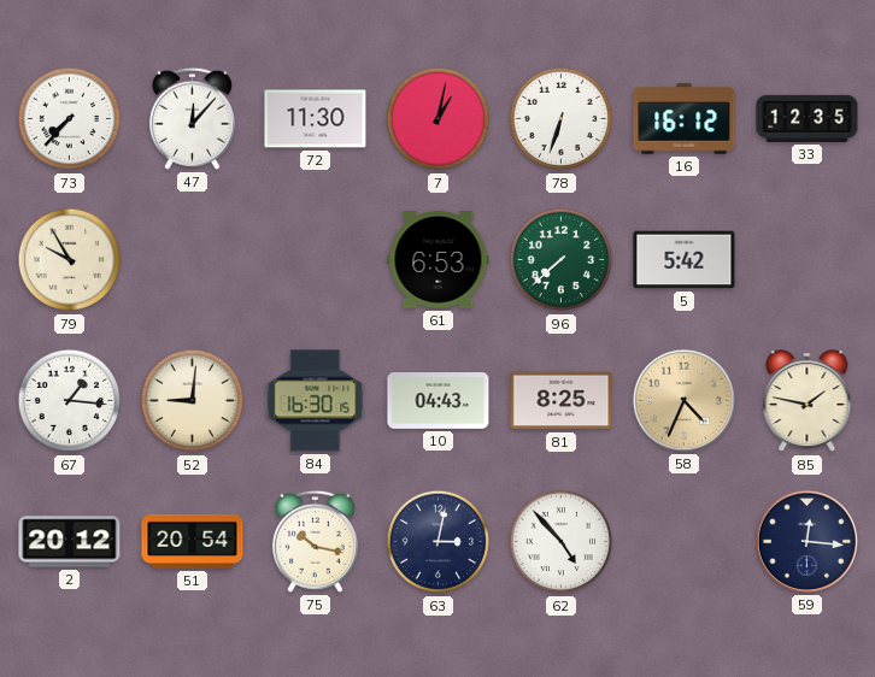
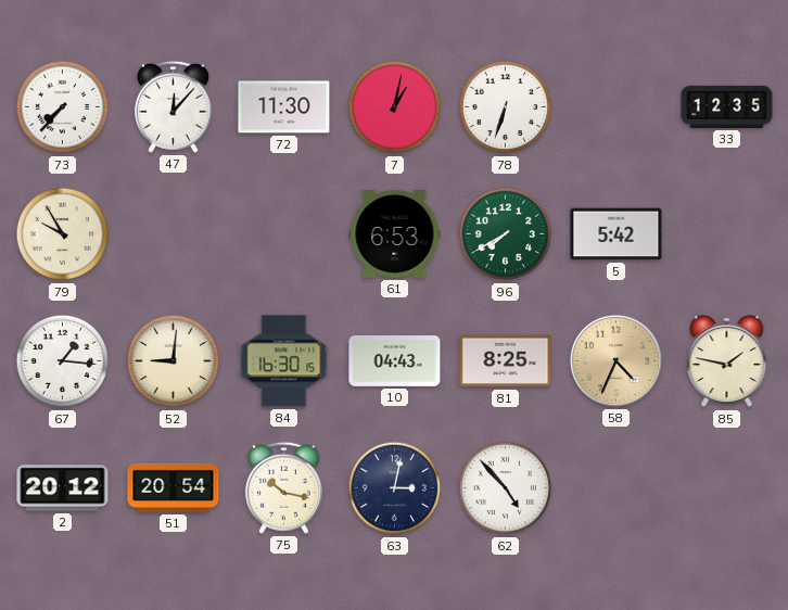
16: 16:12 -> none (685, 119)
96: 7:38 -> 7:40 (506, 234)
59: 12:16 -> none (806, 541)
